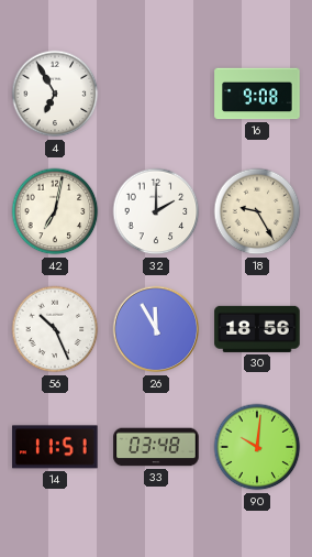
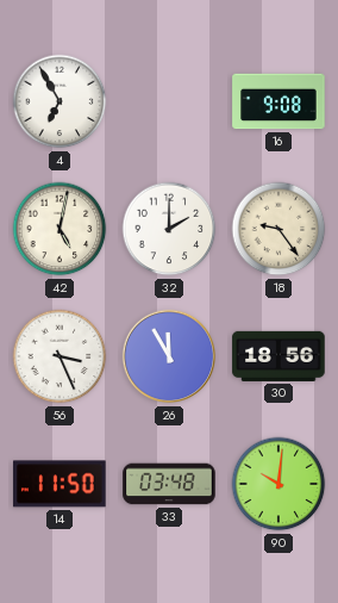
42: 7:02 -> 5:02 (60, 229)
18: 9:25 -> 9:24 (278, 229)
56: 10:26 -> 3:26 (60, 356)
14: 11:51 -> 11:50 (60, 484)
